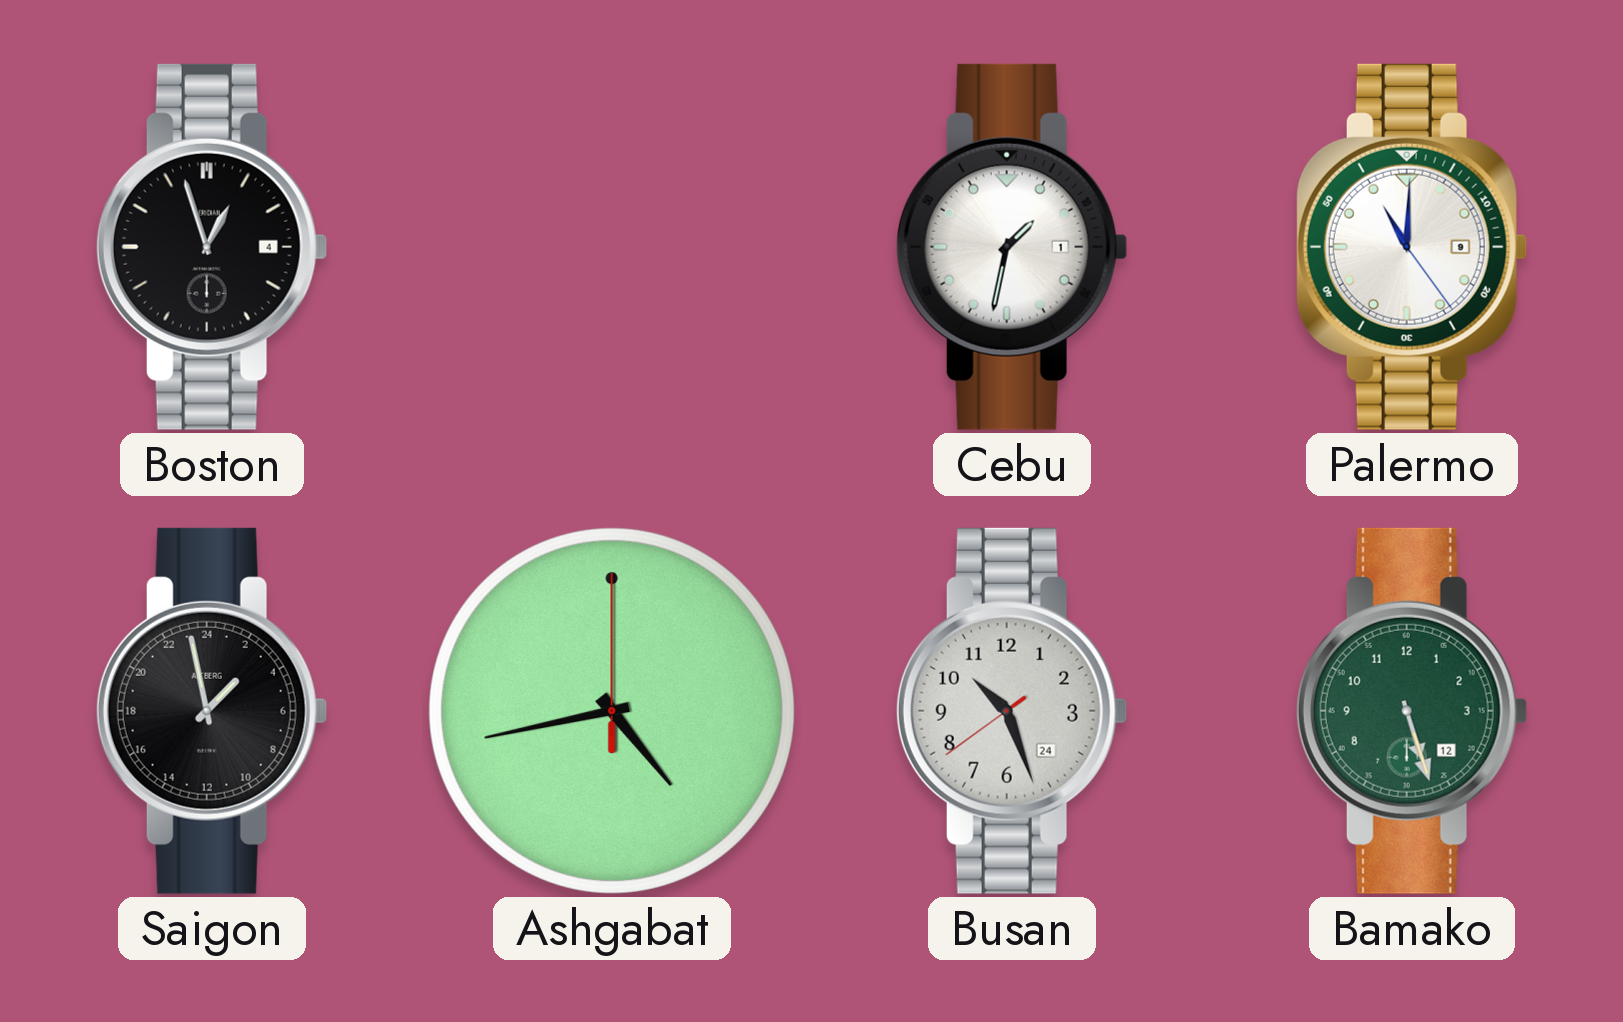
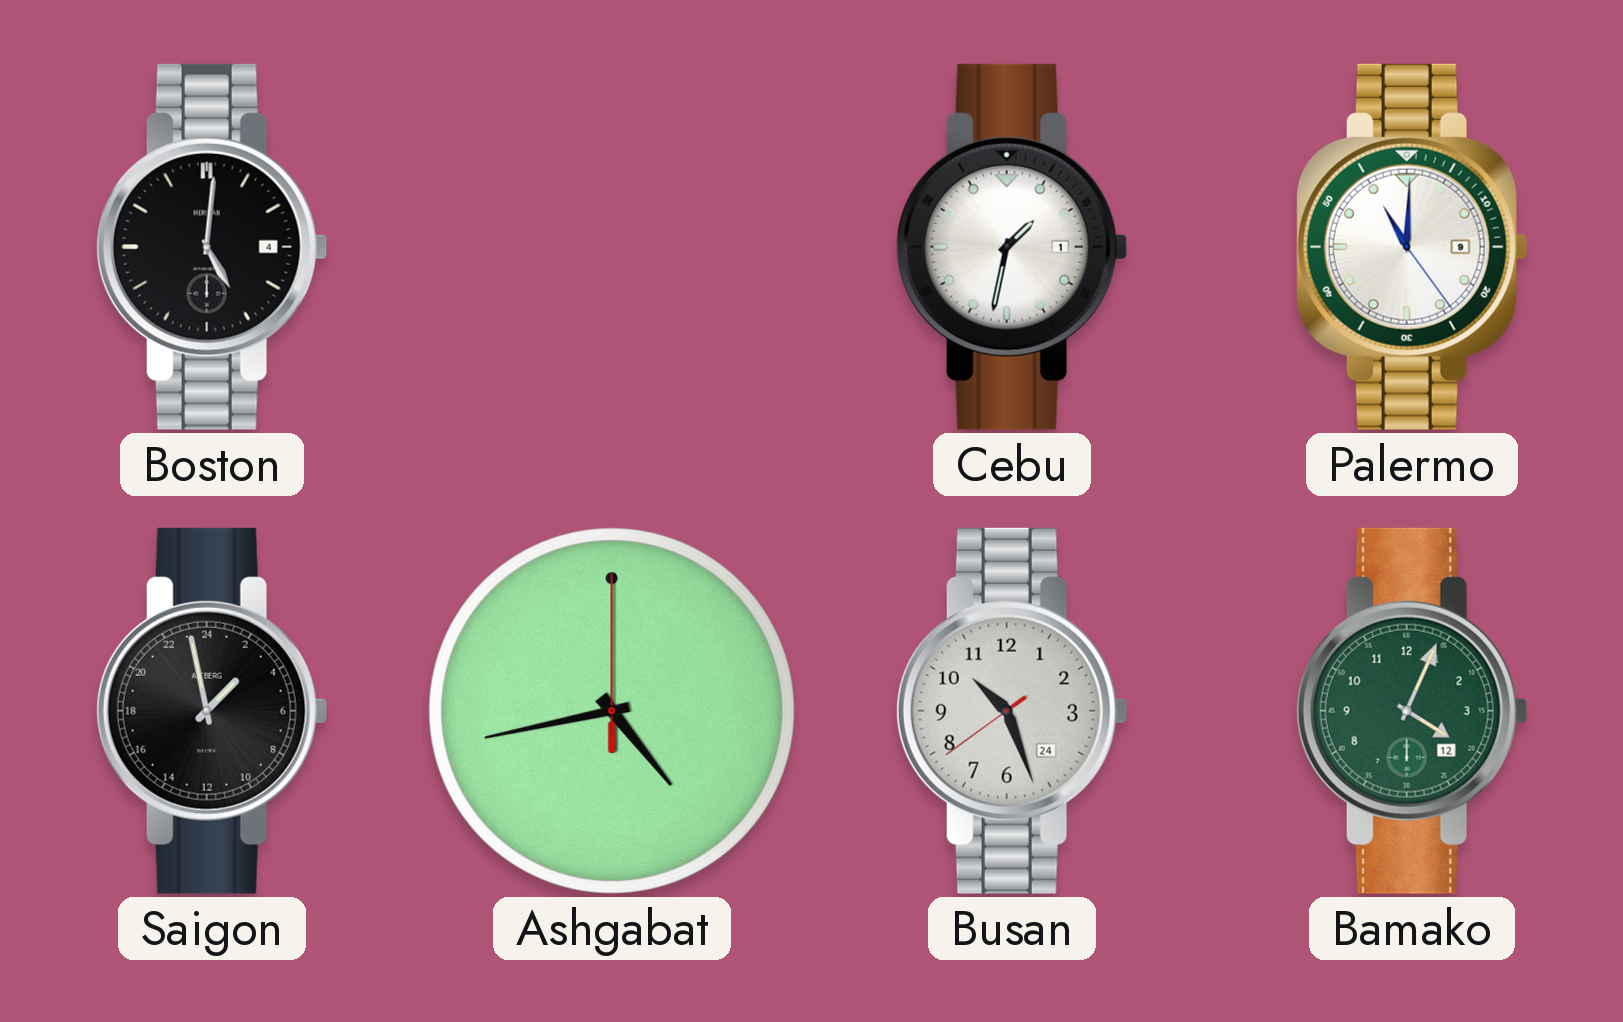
Boston: 12:57 -> 5:01 (212, 247)
Bamako: 5:27 -> 4:04 (1412, 711)
